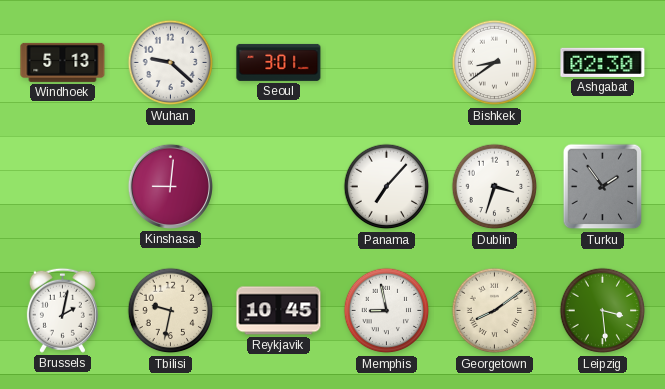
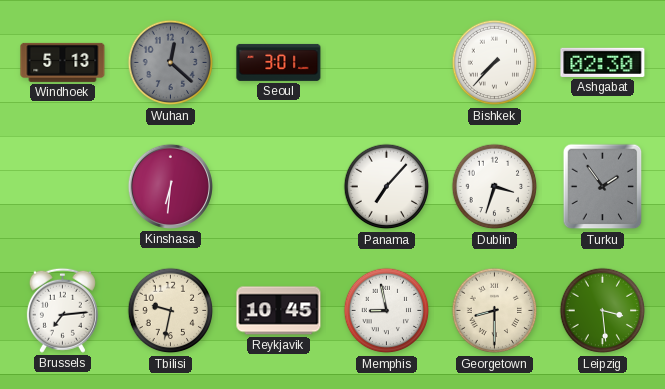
Wuhan: 9:22 -> 12:22 (171, 63)
Wuhan dial: white -> grey (171, 63)
Bishkek: 8:39 -> 7:37 (495, 63)
Kinshasa: 9:01 -> 6:31 (170, 186)
Brussels: 2:02 -> 7:14 (62, 310)
Georgetown: 8:09 -> 8:30 (495, 311)
